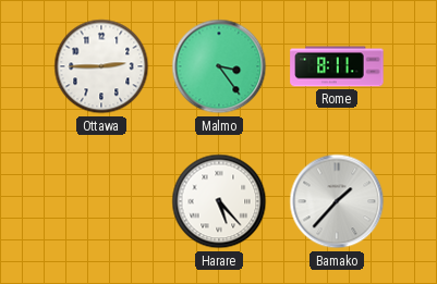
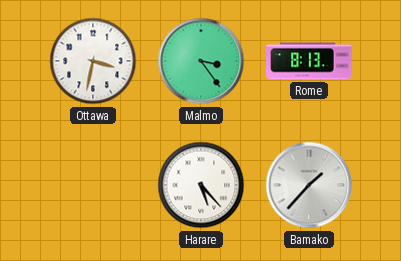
Ottawa: 2:45 -> 3:32 (93, 61)
Rome: 8:11 -> 8:13 (309, 61)
